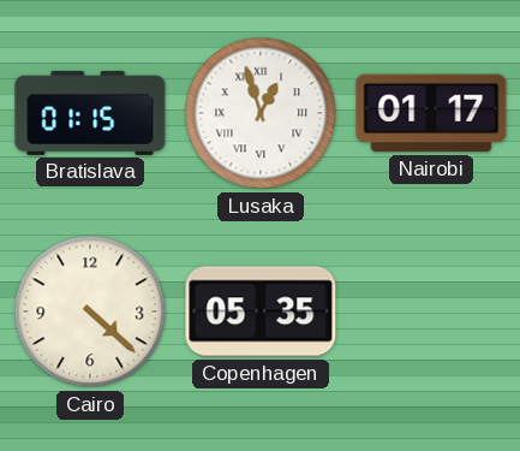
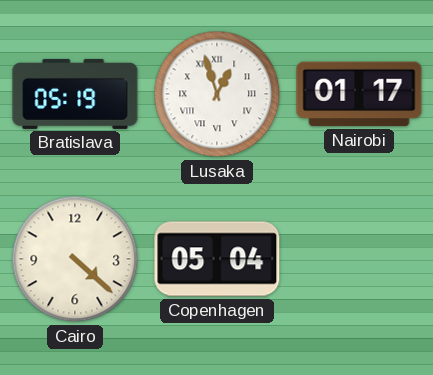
Bratislava: 01:15 -> 05:19 (75, 94)
Copenhagen: 05:35 -> 05:04 (217, 259)
